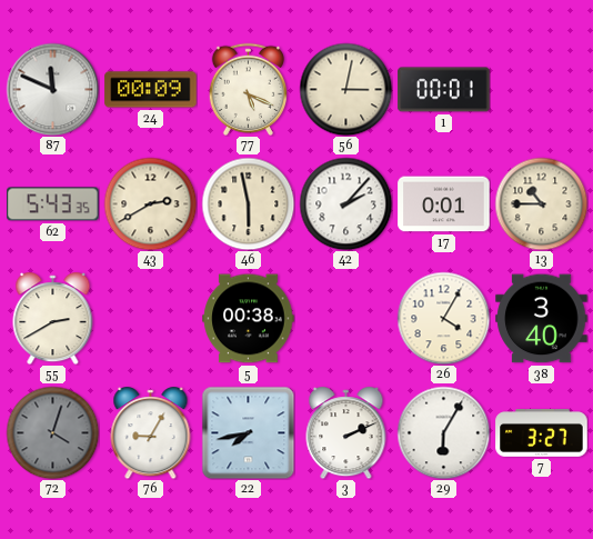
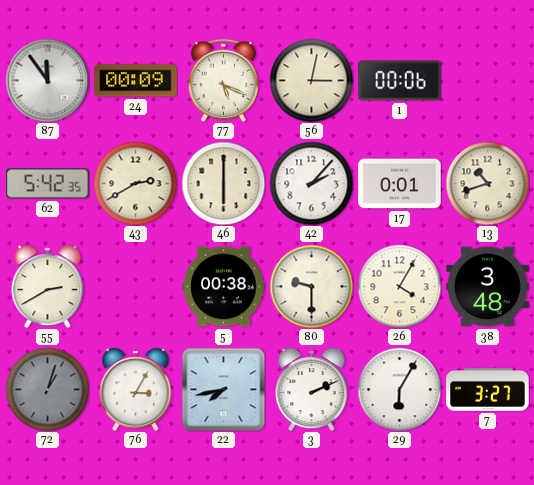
87: 11:49 -> 11:54 (47, 80)
1: 00:01 -> 00:06 (400, 81)
62: 5:43 -> 5:42 (48, 184)
46: 5:58 -> 6:00 (223, 183)
13: 10:45 -> 10:42 (487, 183)
80: none -> 9:30 (311, 286)
38: 3:40 -> 3:48 (488, 287)
72: 4:03 -> 1:03 (47, 389)
76: 9:05 -> 3:05 (136, 390)
